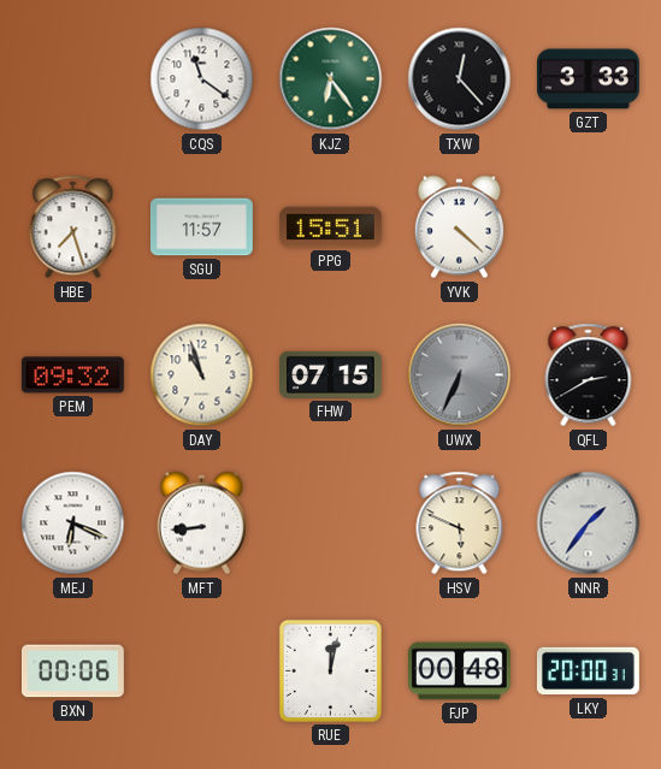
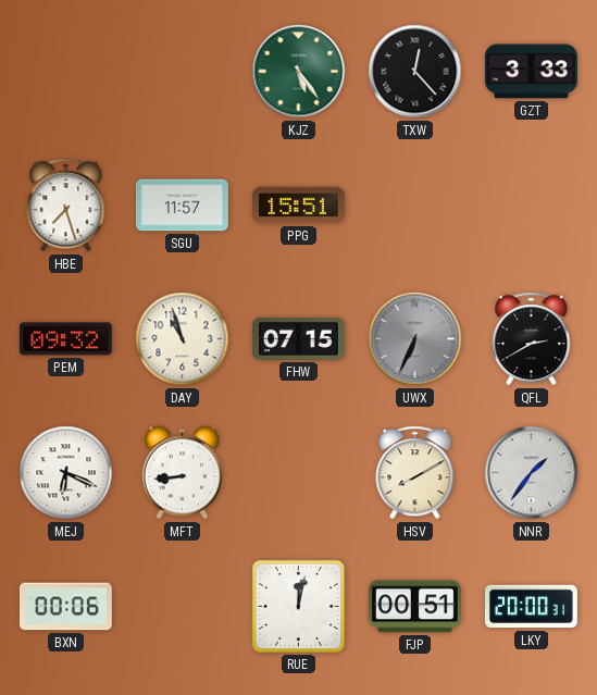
CQS: 11:21 -> none (202, 79)
KJZ: 6:24 -> 5:24 (299, 72)
YVK: 4:22 -> none (459, 227)
HSV: 5:49 -> 8:10 (415, 473)
FJP: 00:48 -> 00:51 (415, 607)
